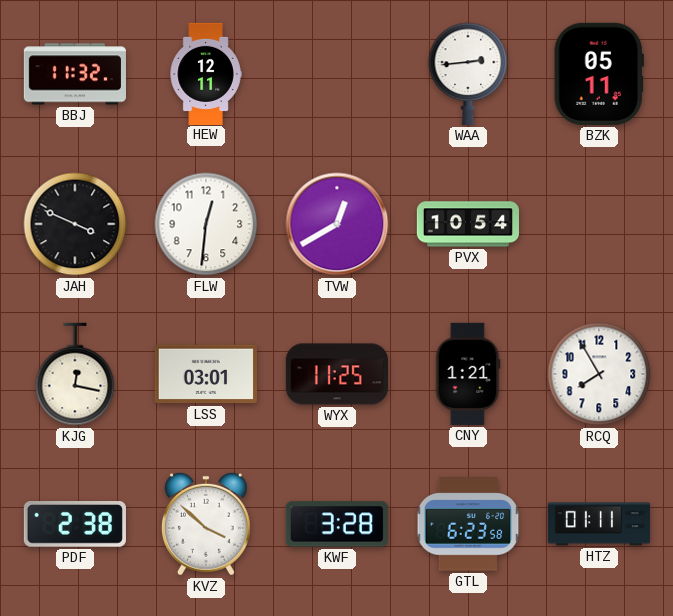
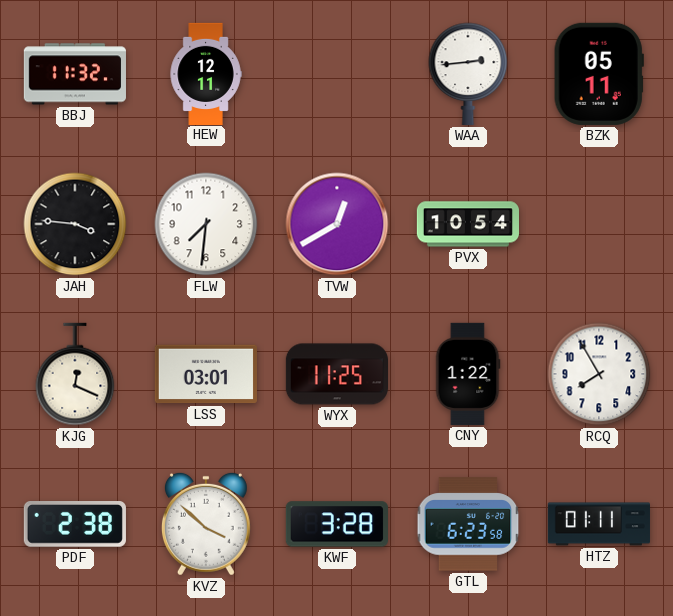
JAH: 3:49 -> 3:46 (75, 224)
FLW: 12:31 -> 7:31 (206, 224)
KJG: 12:17 -> 12:19 (75, 374)
CNY: 1:21 -> 1:22 (468, 374)
